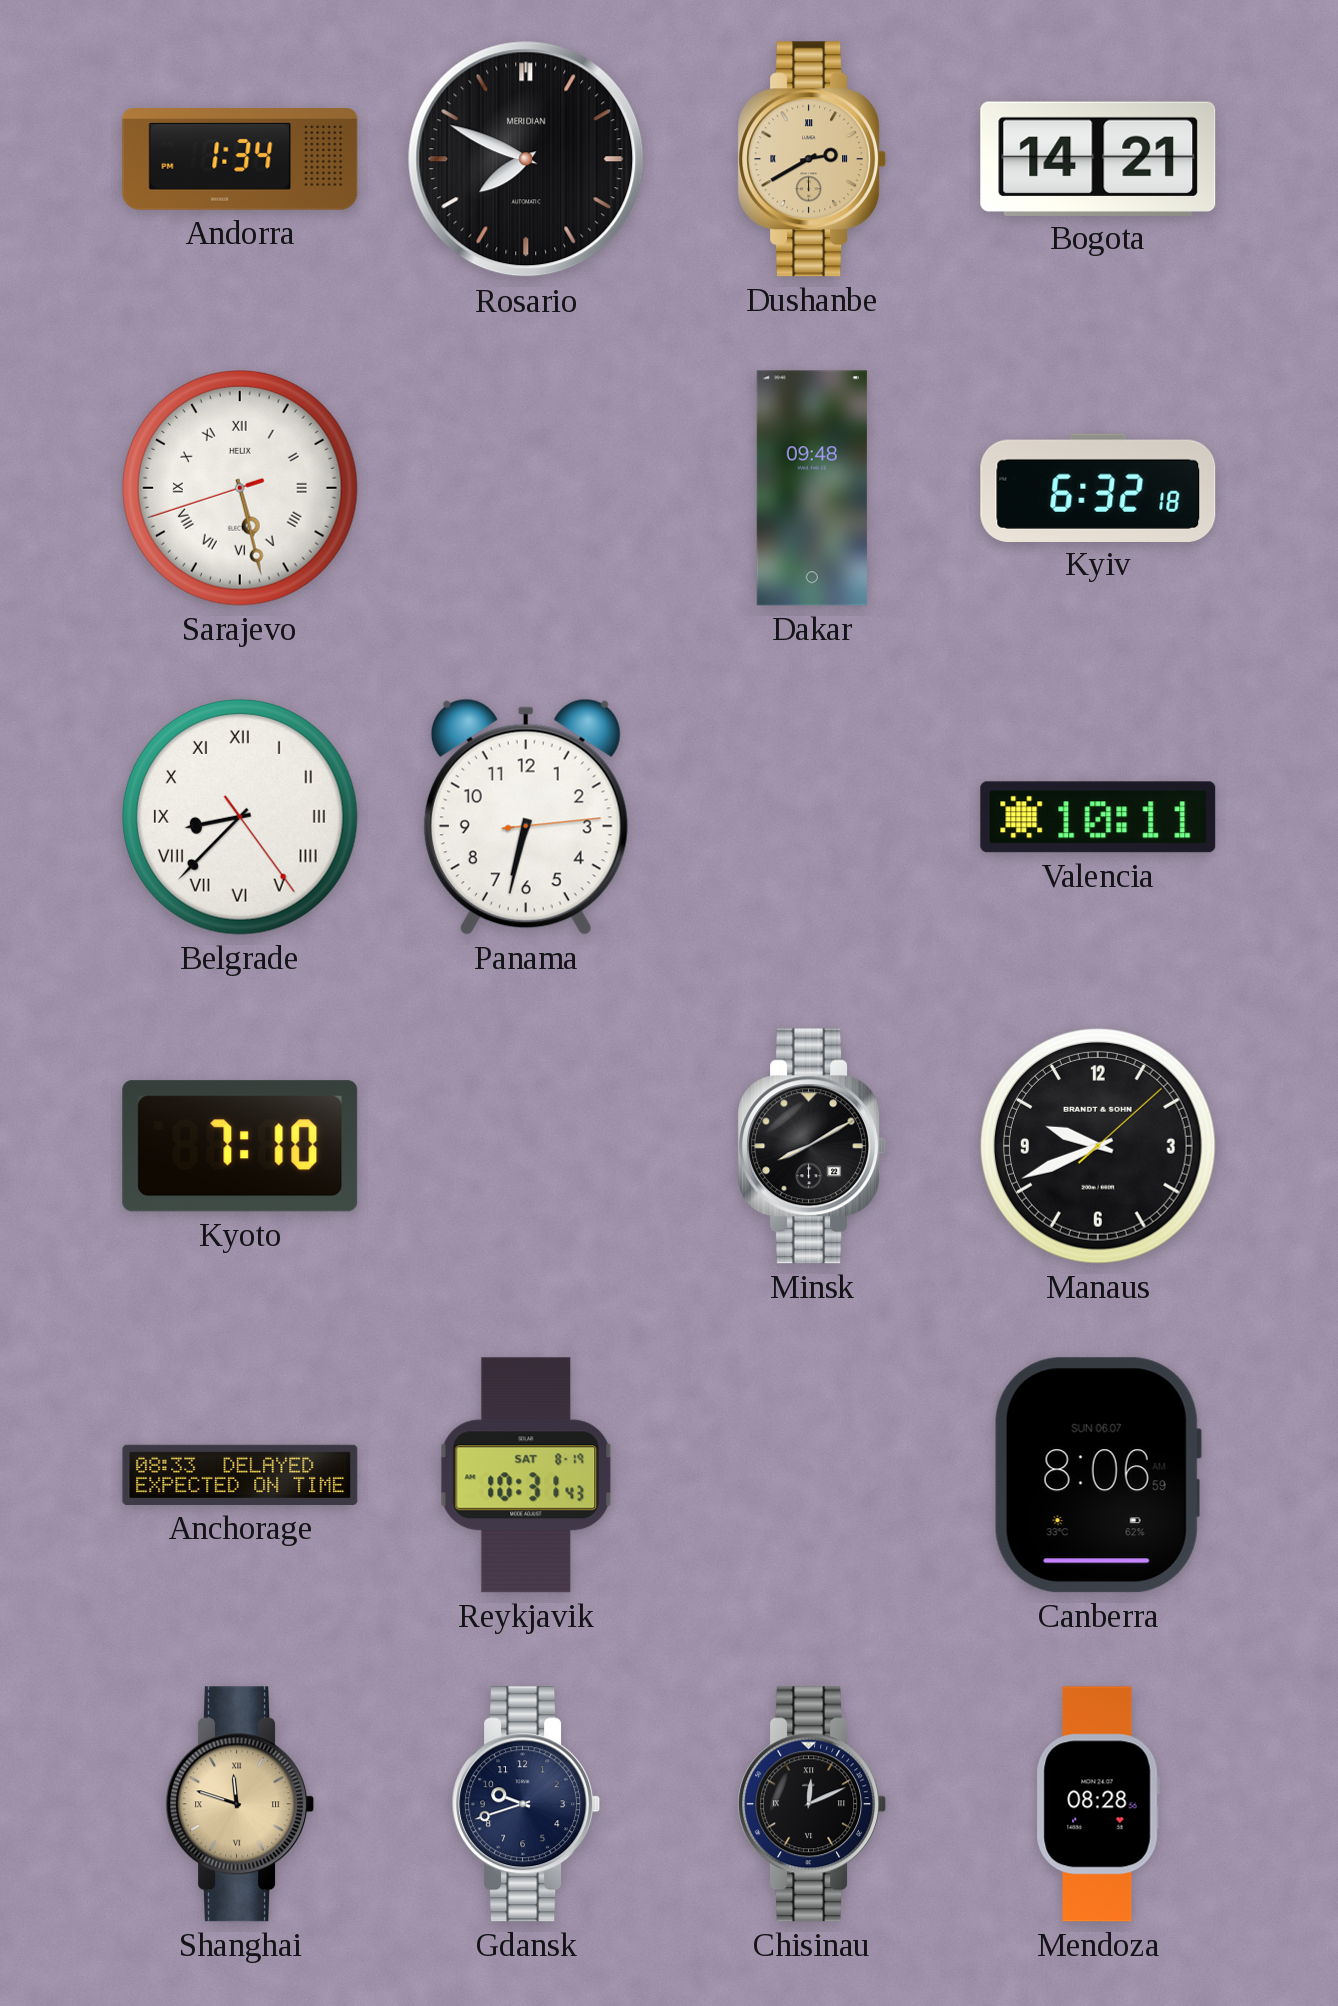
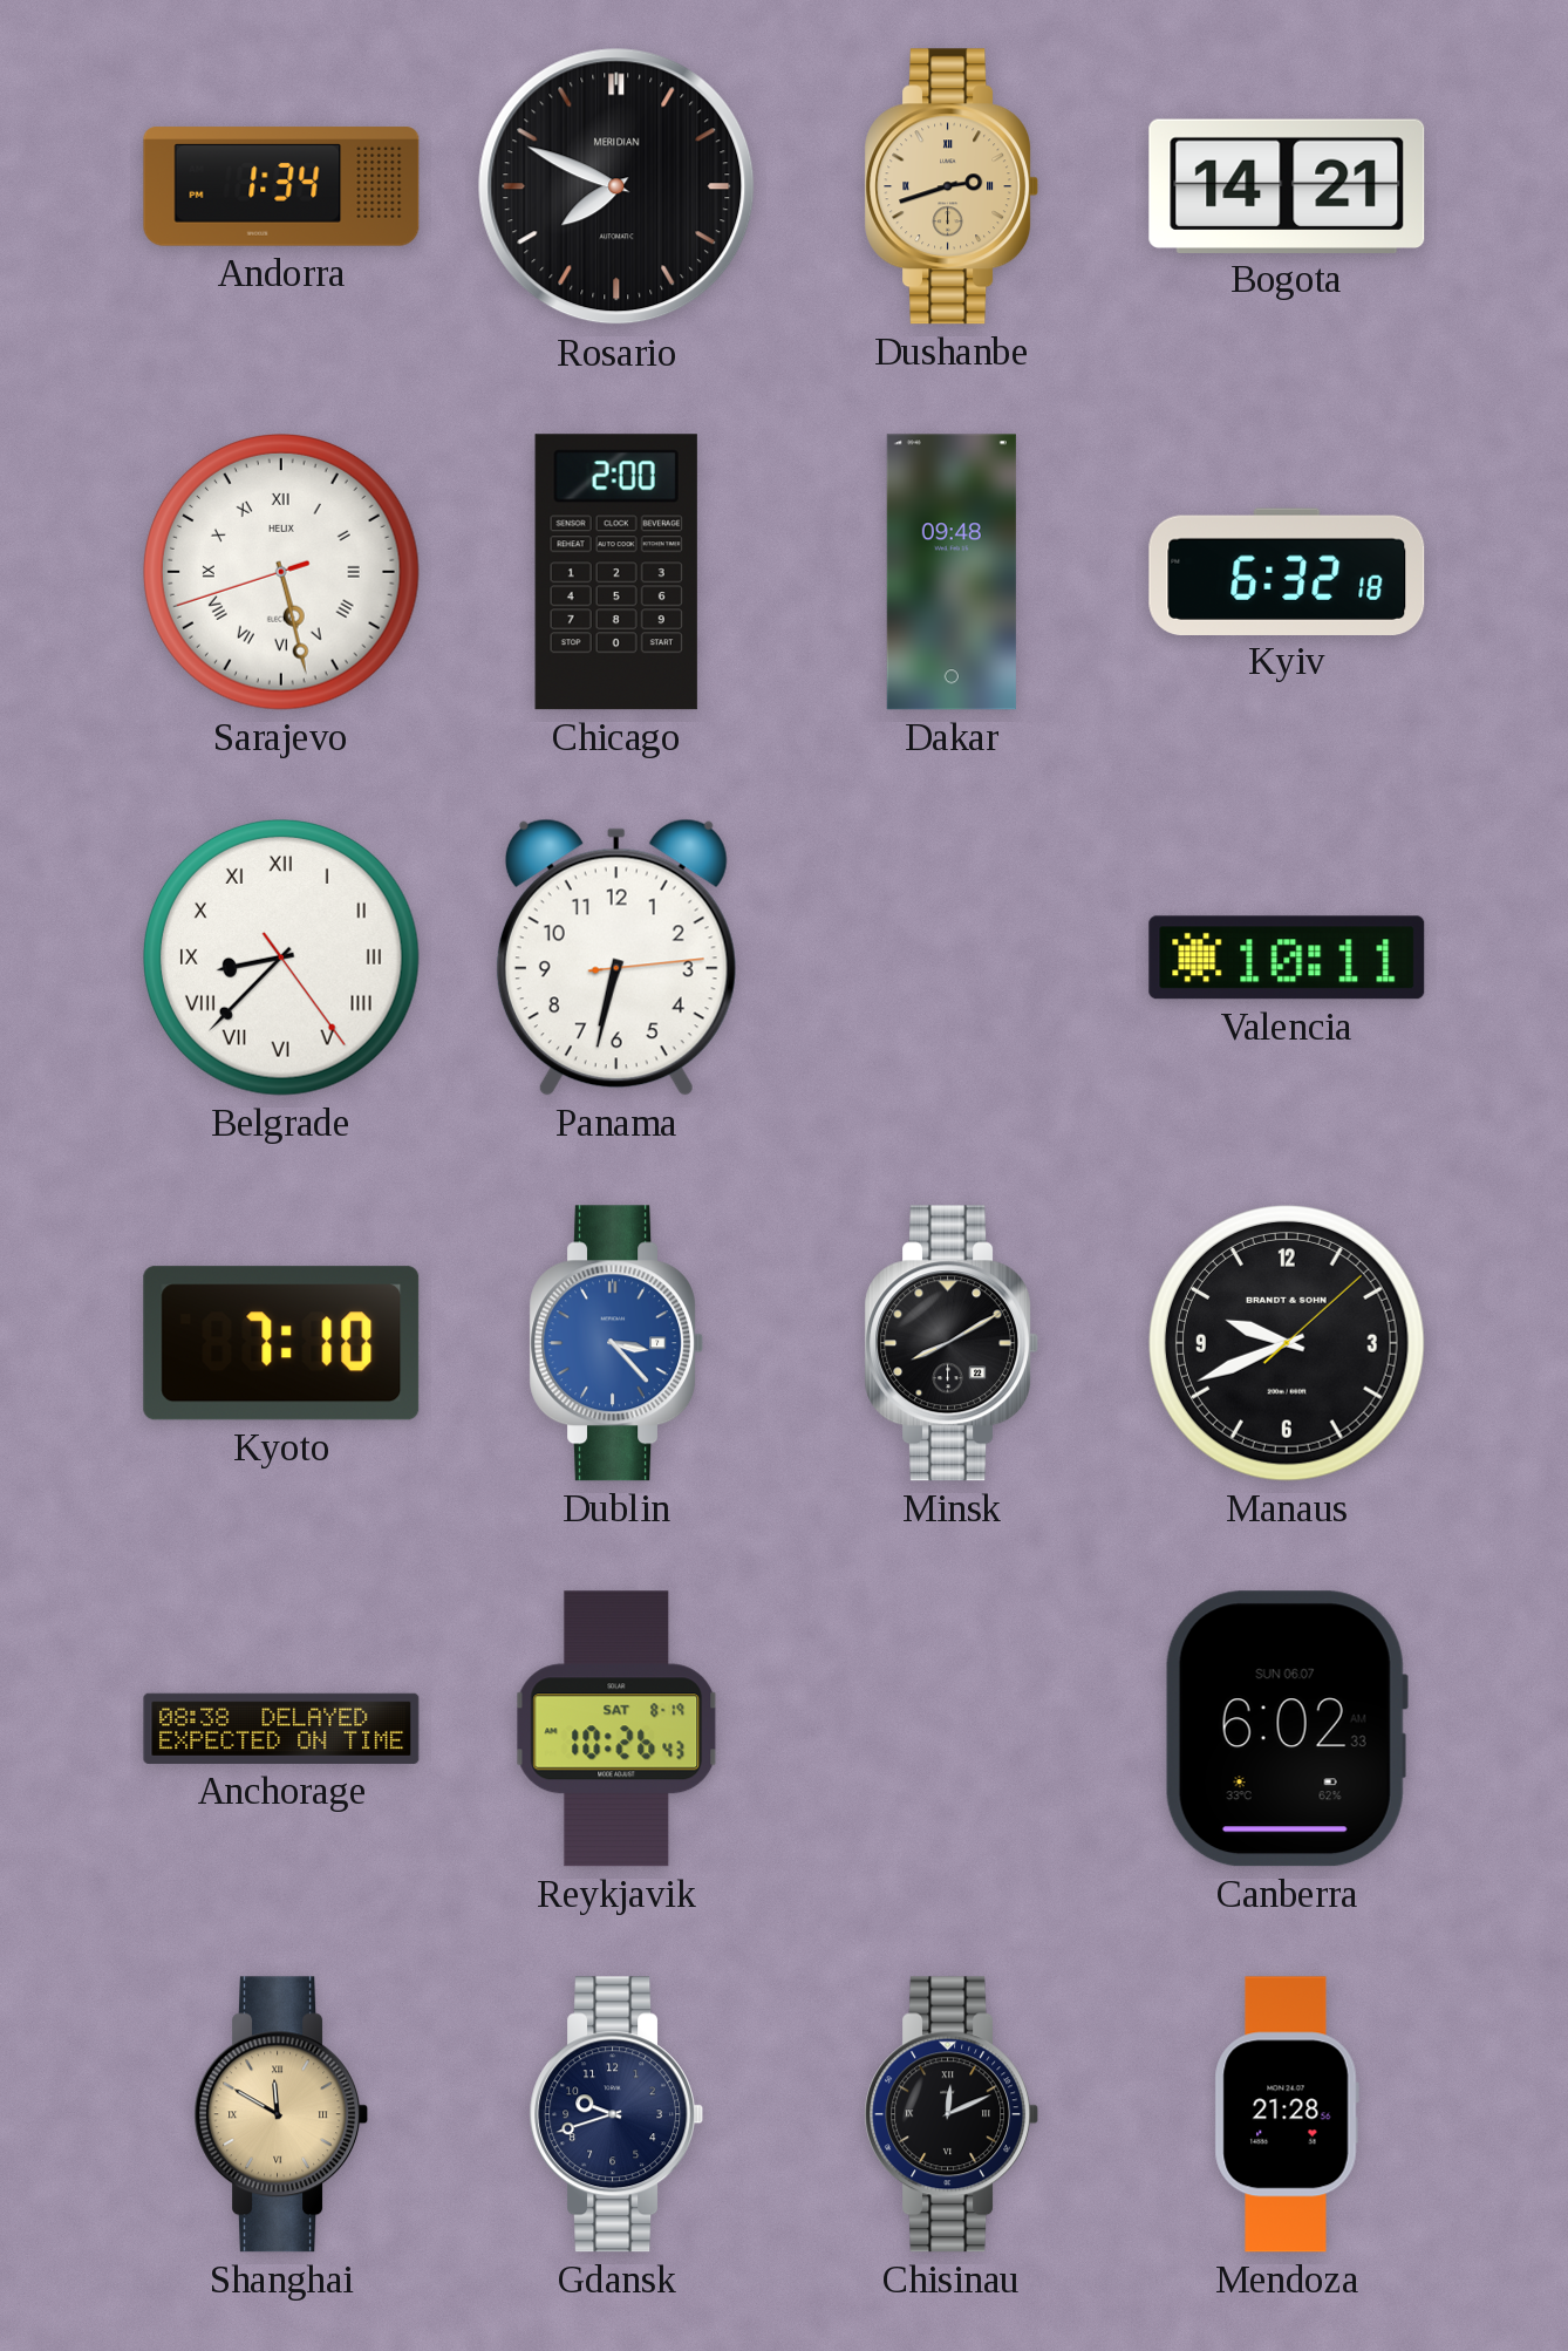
Dushanbe: 2:40 -> 2:42 (952, 186)
Chicago: none -> 2:00 (616, 572)
Dublin: none -> 3:23 (616, 1343)
Anchorage: 08:33 -> 08:38 (281, 1729)
Reykjavik: 10:31 -> 10:26 (616, 1729)
Canberra: 8:06 -> 6:02 (1287, 1729)
Shanghai: 11:48 -> 11:50 (281, 2114)
Mendoza: 08:28 -> 21:28 (1287, 2114)
